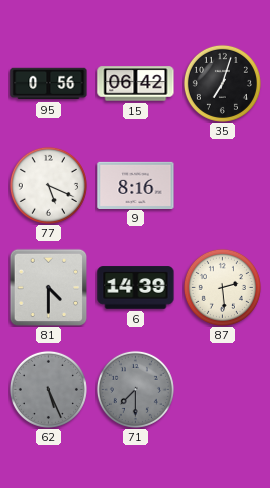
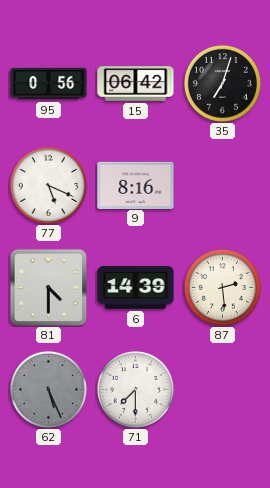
71 dial: grey -> white (135, 389)
